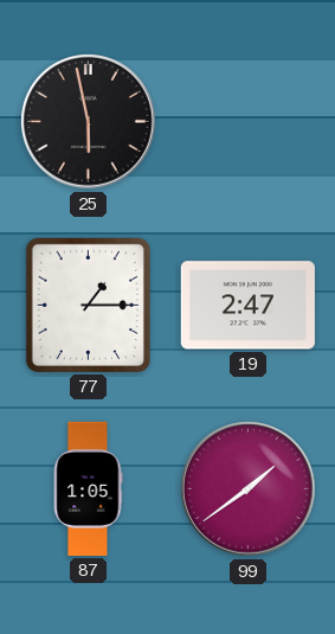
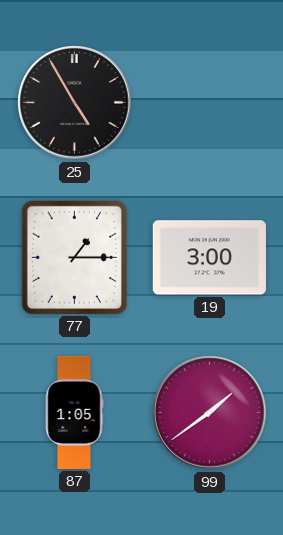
25: 5:58 -> 4:55 (75, 103)
19: 2:47 -> 3:00 (209, 258)
